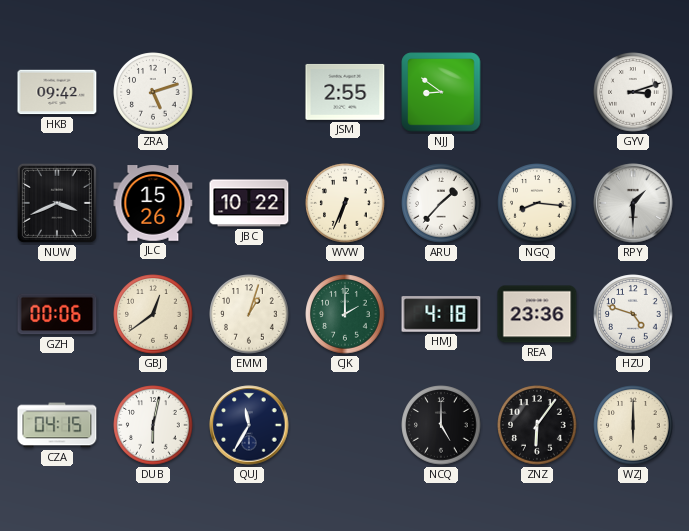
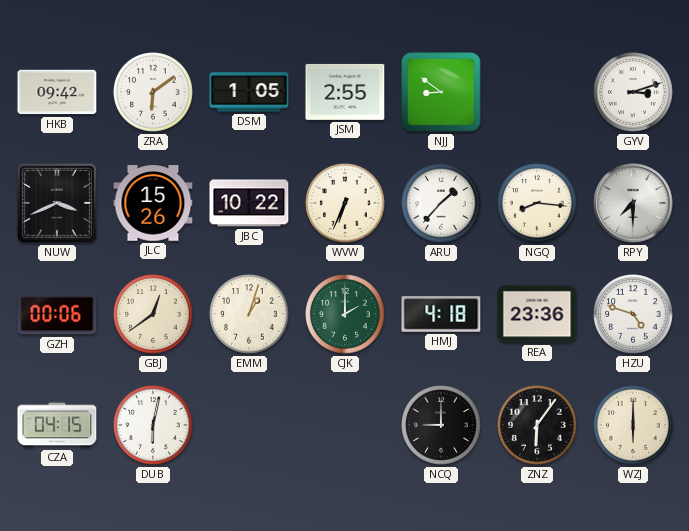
ZRA: 5:12 -> 6:09 (153, 92)
DSM: none -> 1:05 (249, 92)
RPY: 1:30 -> 7:30 (633, 203)
QUJ: 11:35 -> none (249, 425)
NCQ: 5:00 -> 9:00 (441, 425)
